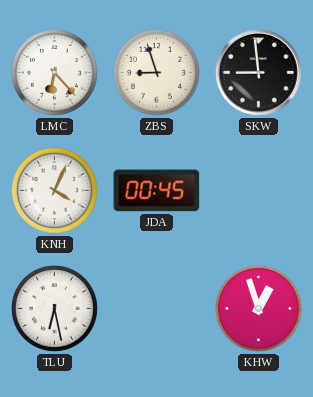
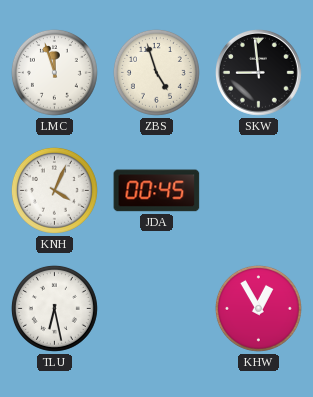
LMC: 6:23 -> 11:57 (54, 72)
ZBS: 8:57 -> 4:57 (156, 72)
KHW: 12:57 -> 12:55 (258, 308)
